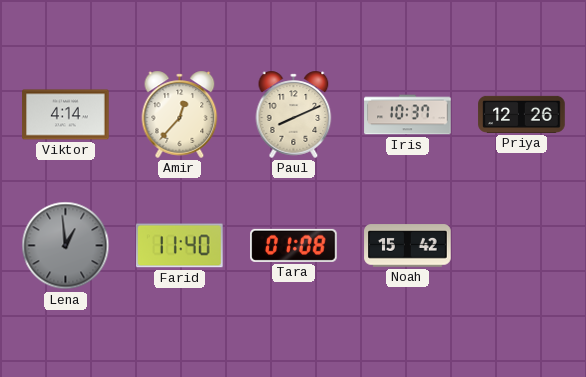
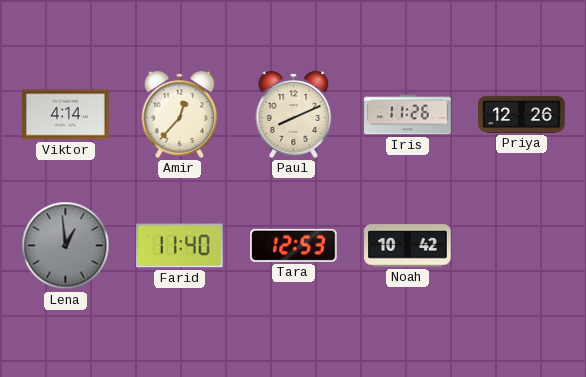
Iris: 10:37 -> 11:26 (408, 115)
Tara: 01:08 -> 12:53 (294, 245)
Noah: 15:42 -> 10:42 (408, 246)
